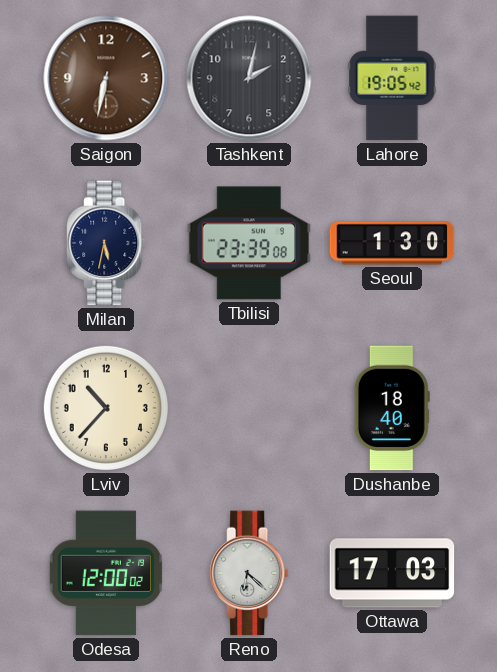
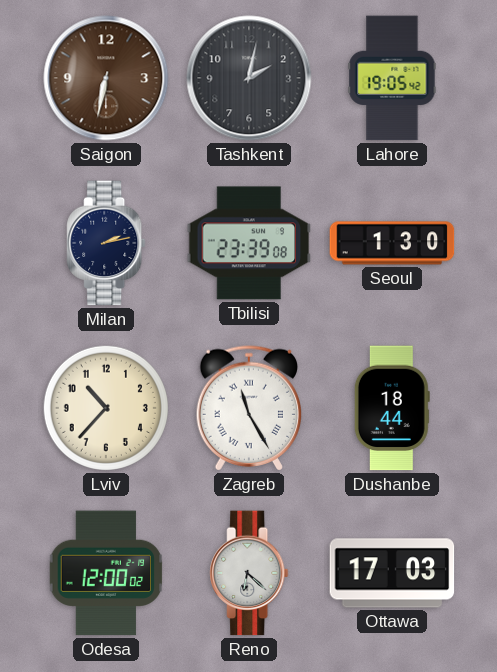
Milan: 5:32 -> 2:13 (106, 243)
Zagreb: none -> 11:25 (248, 408)
Dushanbe: 18:40 -> 18:44 (392, 408)
